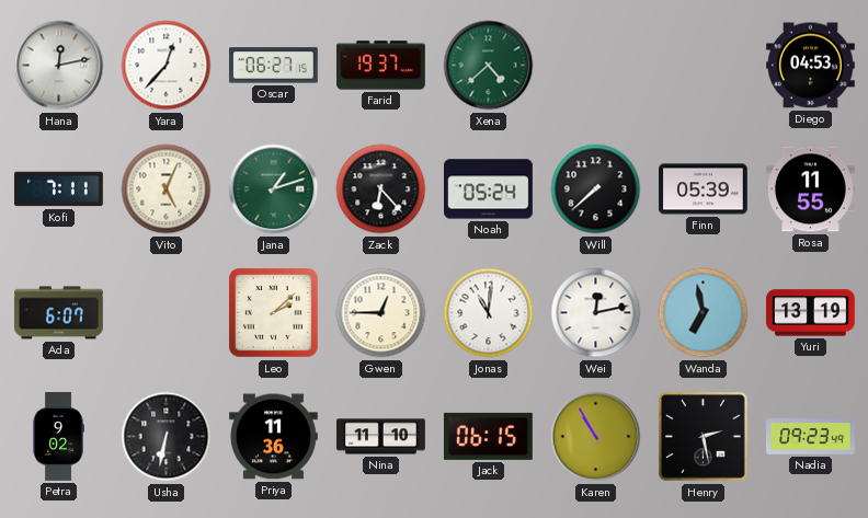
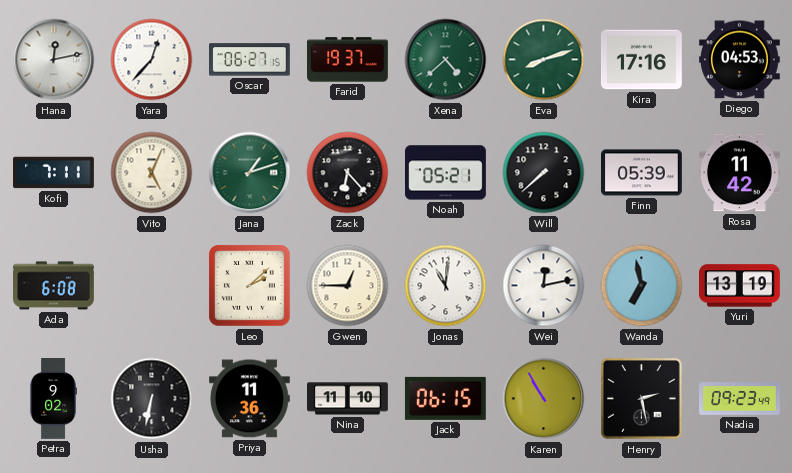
Eva: none -> 8:12 (544, 60)
Kira: none -> 17:16 (642, 60)
Noah: 05:24 -> 05:21 (446, 173)
Rosa: 11:55 -> 11:42 (740, 173)
Ada: 6:07 -> 6:08 (54, 286)
